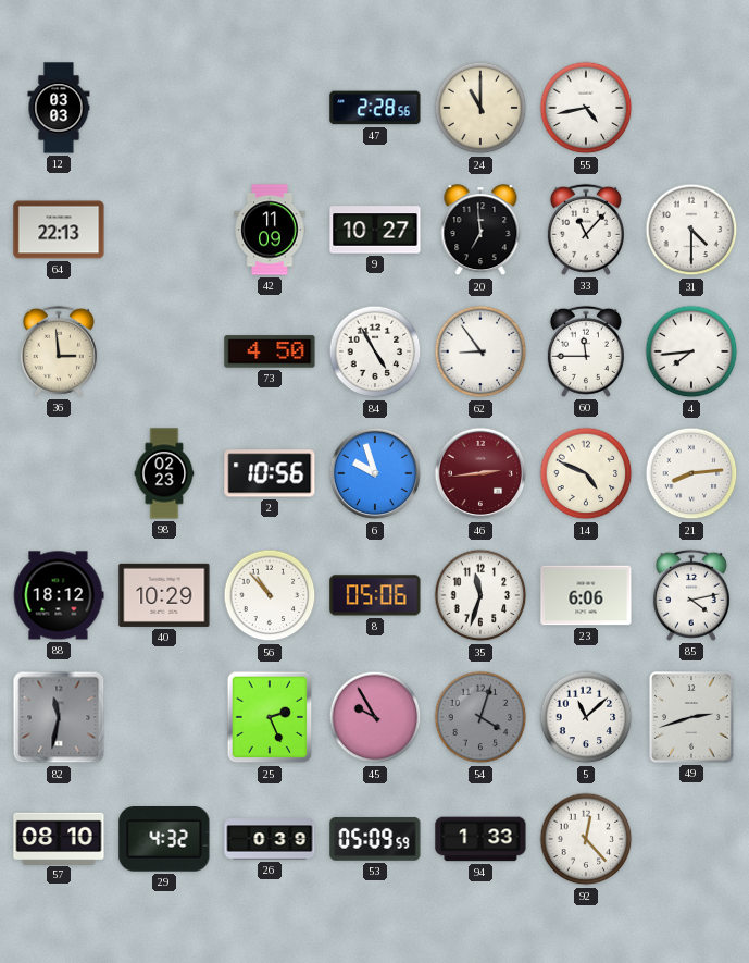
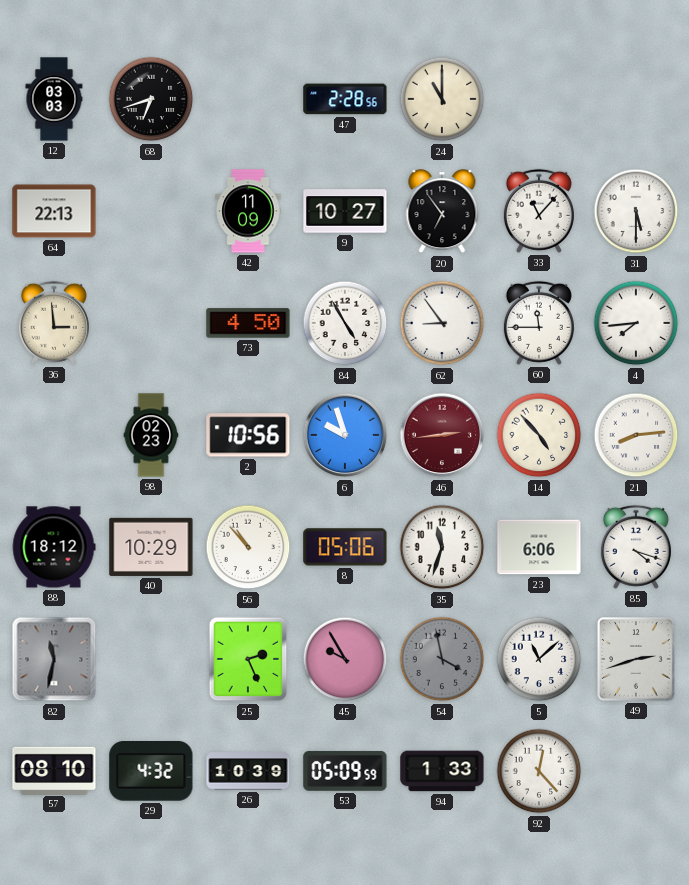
68: none -> 6:42 (151, 99)
55: 4:43 -> none (586, 108)
20: 6:59 -> 6:54 (442, 212)
31: 4:30 -> 5:30 (636, 211)
14: 4:49 -> 4:53 (539, 435)
85: 4:13 -> 4:18 (636, 547)
54: 4:03 -> 3:58 (442, 659)
26: 0:39 -> 10:39 (248, 771)
